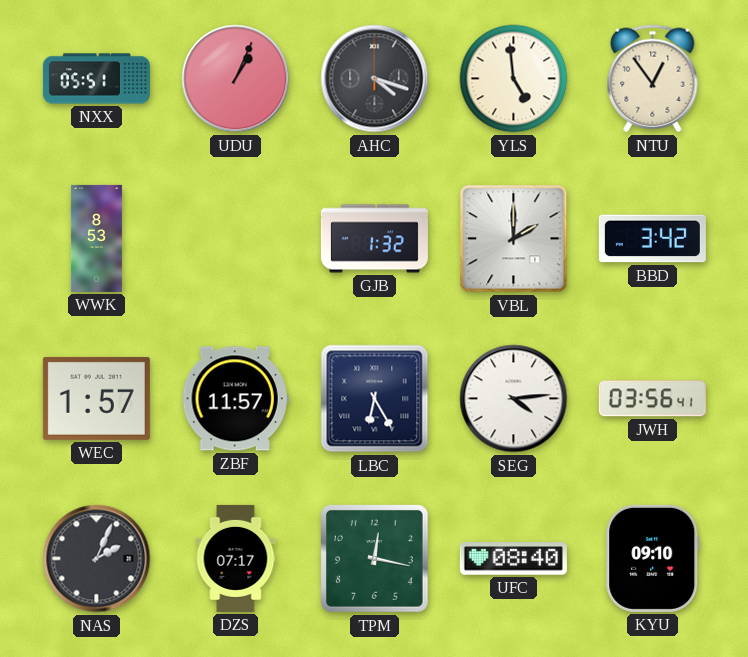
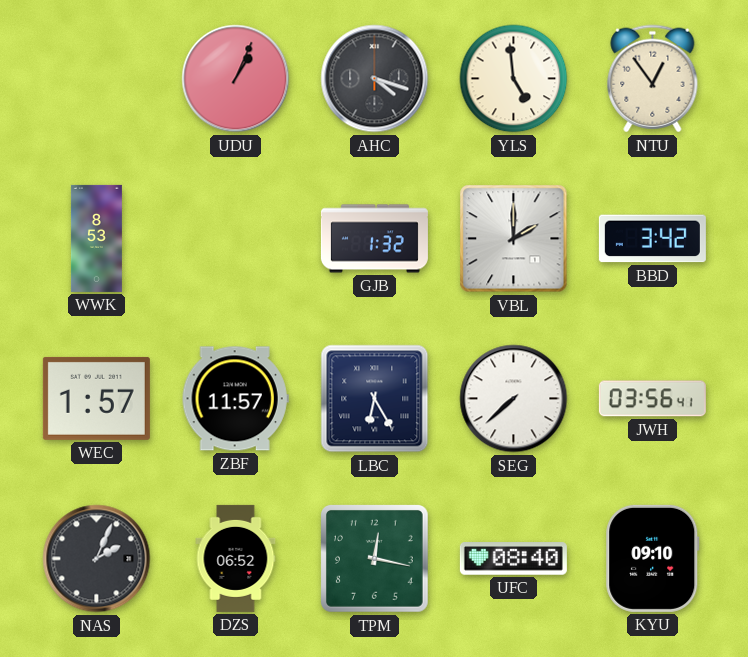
NXX: 05:51 -> none (96, 79)
SEG: 4:14 -> 7:38 (514, 399)
DZS: 07:17 -> 06:52 (236, 558)
